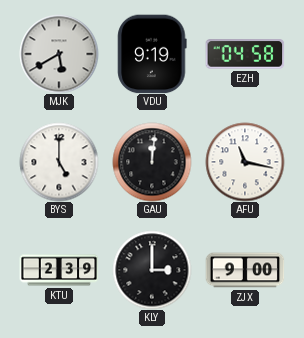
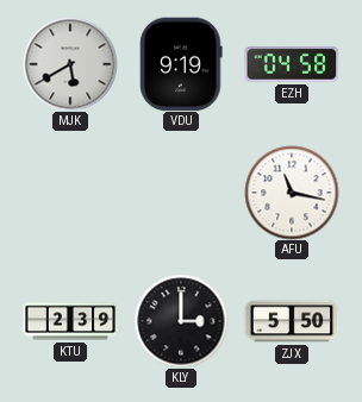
BYS: 5:00 -> none (59, 162)
GAU: 12:01 -> none (152, 162)
ZJX: 9:00 -> 5:50 (292, 321)
